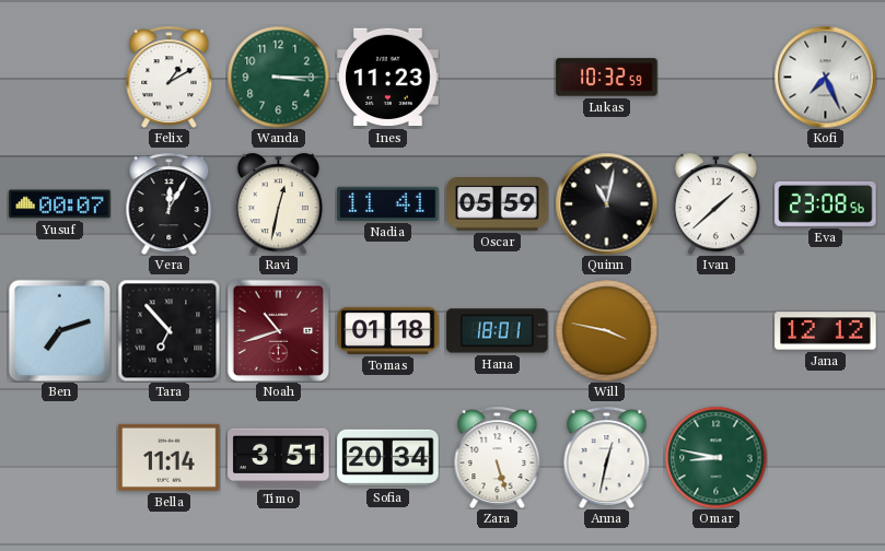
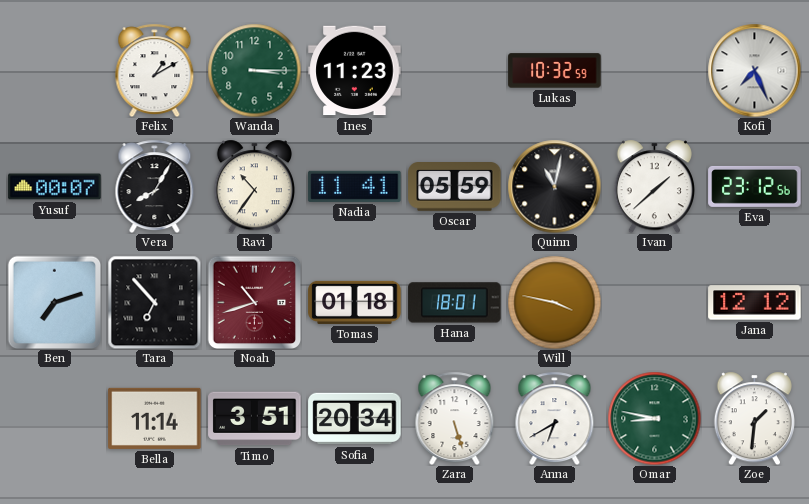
Vera: 12:05 -> 8:05 (155, 186)
Ravi: 12:32 -> 10:36 (254, 186)
Eva: 23:08 -> 23:12 (755, 186)
Anna: 12:32 -> 6:40 (555, 418)
Zoe: none -> 1:31 (754, 418)
